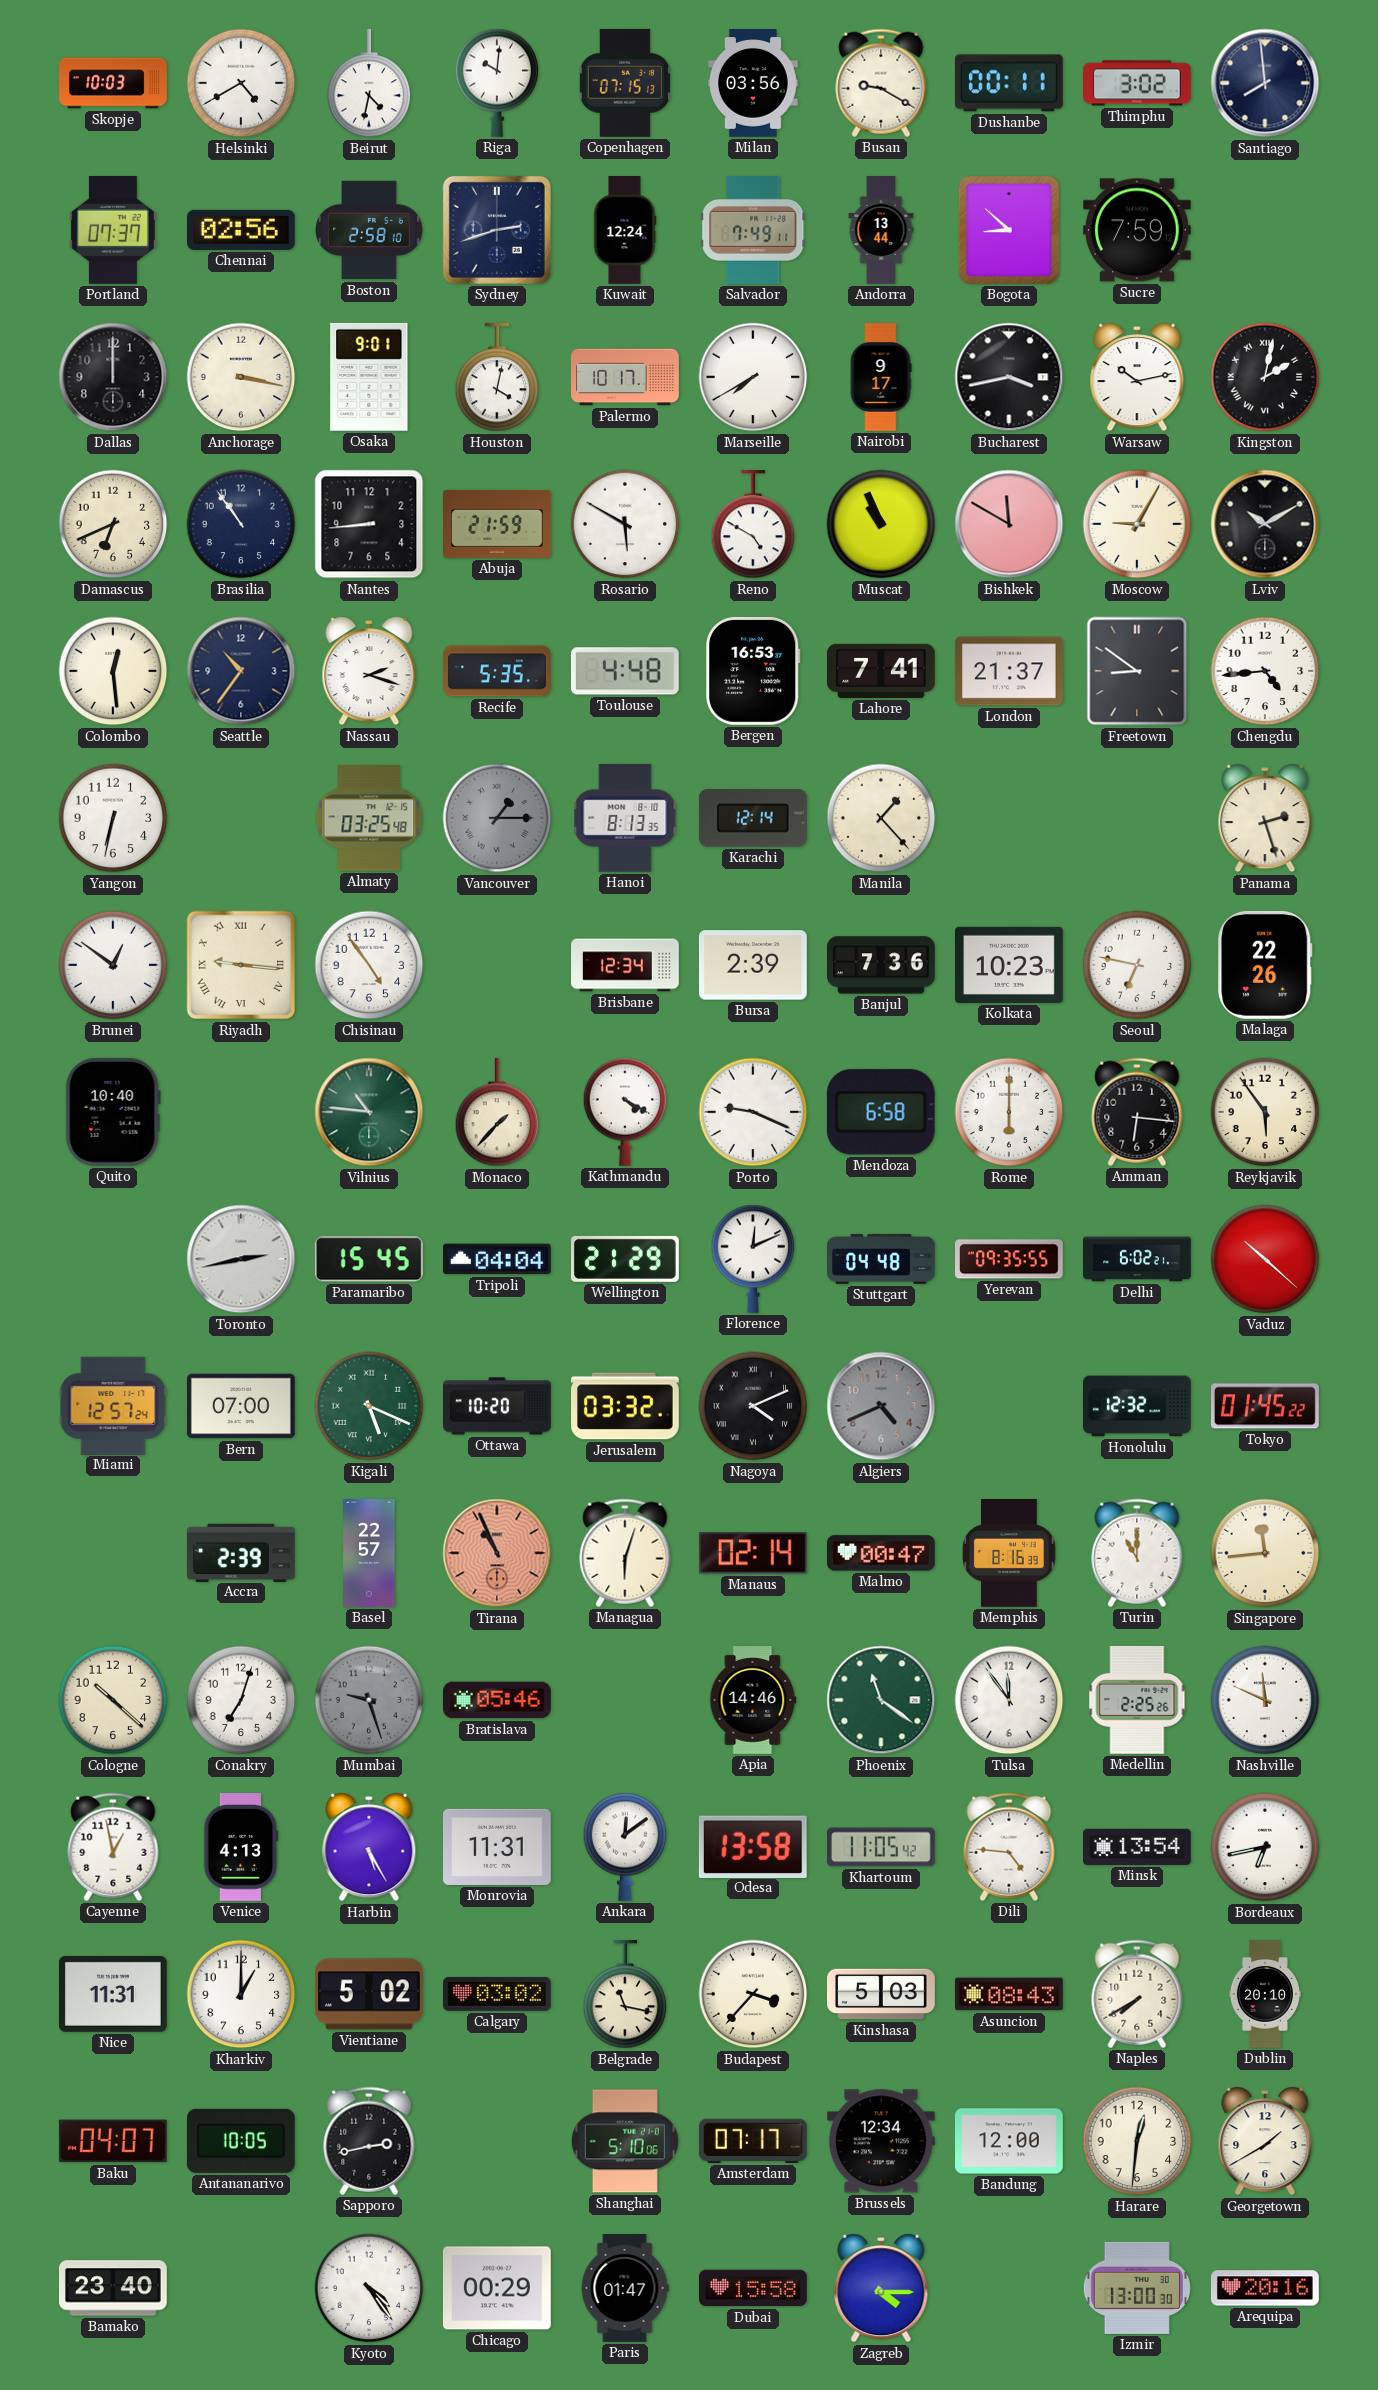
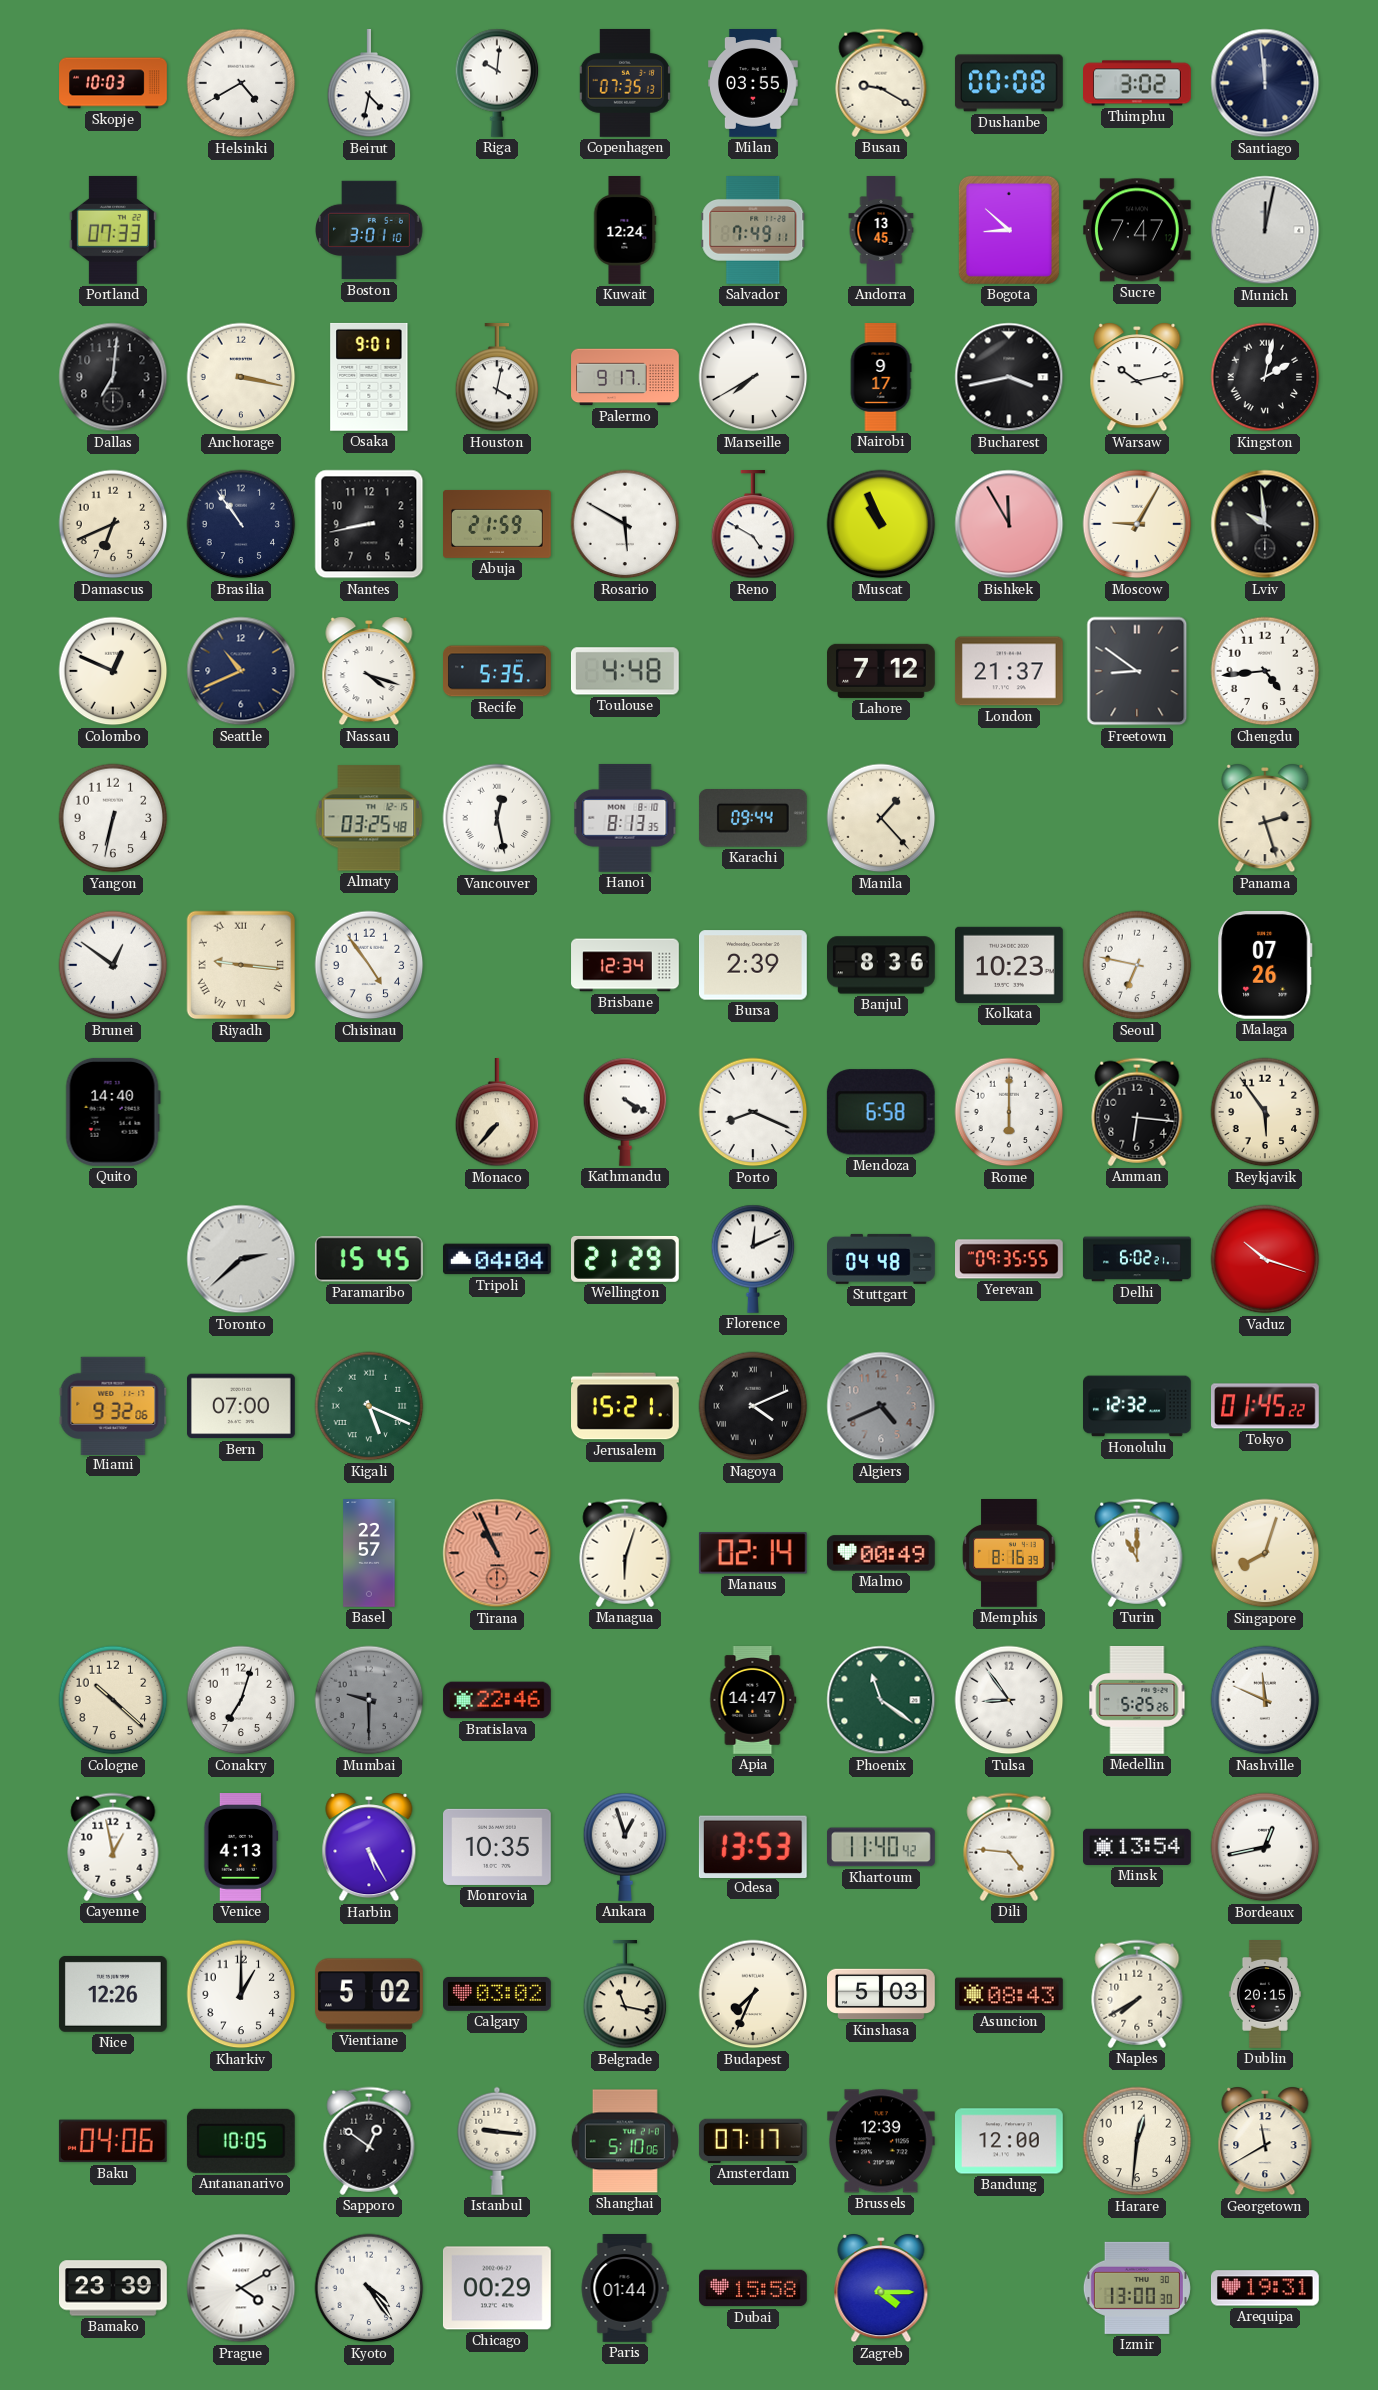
Copenhagen: 07:15 -> 07:35 (625, 83)
Milan: 03:56 -> 03:55 (754, 84)
Dushanbe: 00:11 -> 00:08 (1009, 83)
Santiago: 7:59 -> 11:59 (1265, 83)
Portland: 07:37 -> 07:33 (113, 230)
Chennai: 02:56 -> none (241, 230)
Boston: 2:58 -> 3:01 (370, 230)
Sydney: 2:42 -> none (497, 230)
Andorra: 13:44 -> 13:45 (881, 230)
Sucre: 7:59 -> 7:47 (1137, 230)
Munich: none -> 12:02 (1265, 230)
Dallas: 12:00 -> 7:01 (113, 377)
Palermo: 10:17 -> 9:17 (625, 377)
Nantes: 8:44 -> 8:43 (369, 524)
Bishkek: 11:50 -> 11:55 (1009, 524)
Lviv: 10:10 -> 9:59 (1265, 524)
Colombo: 12:29 -> 12:49 (113, 671)
Seattle: 10:36 -> 10:41 (241, 671)
Nassau: 2:18 -> 4:18 (369, 671)
Bergen: 16:53 -> none (753, 671)
Lahore: 7:41 -> 7:12 (882, 671)
Vancouver: 1:15 -> 12:28 (497, 818)
Vancouver dial: grey -> white (497, 818)
Karachi: 12:14 -> 09:44 (753, 819)
Banjul: 7:36 -> 8:36 (882, 965)
Malaga: 22:26 -> 07:26 (1265, 965)
Quito: 10:40 -> 14:40 (113, 1112)
Vilnius: 10:46 -> none (369, 1112)
Monaco: 1:37 -> 7:37 (497, 1113)
Porto: 9:19 -> 8:19 (753, 1112)
Toronto: 2:43 -> 2:38 (241, 1259)
Vaduz: 10:22 -> 10:18 (1265, 1259)
Miami: 12:57 -> 9:32 (113, 1405)
Ottawa: 10:20 -> none (498, 1406)
Jerusalem: 03:32 -> 15:21 (626, 1406)
Accra: 2:39 -> none (241, 1552)
Malmo: 00:47 -> 00:49 (881, 1553)
Singapore: 11:44 -> 8:03 (1265, 1553)
Mumbai: 9:27 -> 9:30 (369, 1700)
Bratislava: 05:46 -> 22:46 (498, 1700)
Apia: 14:46 -> 14:47 (753, 1701)
Tulsa: 11:54 -> 8:54 (1009, 1700)
Medellin: 2:25 -> 5:25 (1137, 1700)
Monrovia: 11:31 -> 10:35 (498, 1847)
Ankara: 12:09 -> 12:57 (625, 1847)
Odesa: 13:58 -> 13:53 (753, 1846)
Khartoum: 11:05 -> 11:40 (882, 1847)
Bordeaux: 6:43 -> 12:43 (1265, 1847)
Nice: 11:31 -> 12:26 (113, 1994)
Budapest: 3:37 -> 7:34 (753, 1994)
Dublin: 20:10 -> 20:15 (1265, 1994)
Baku: 04:07 -> 04:06 (113, 2141)
Sapporo: 2:43 -> 12:51 (369, 2141)
Istanbul: none -> 9:16 (497, 2141)
Brussels: 12:34 -> 12:39 (881, 2141)
Georgetown: 1:40 -> 11:40 (1265, 2141)
Bamako: 23:40 -> 23:39 (114, 2288)
Prague: none -> 4:10 (241, 2288)
Paris: 01:47 -> 01:44 (625, 2288)
Arequipa: 20:16 -> 19:31 (1265, 2288)
